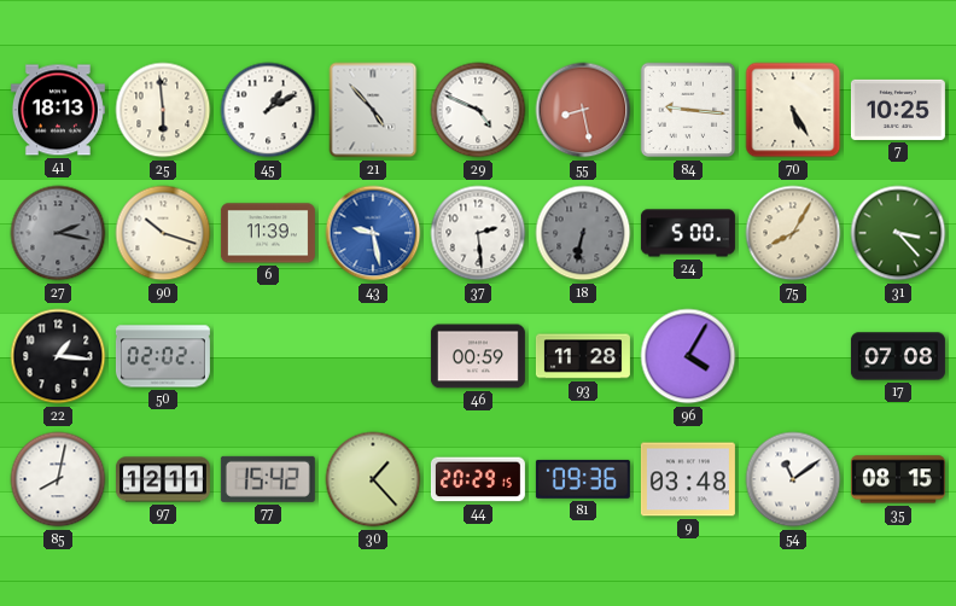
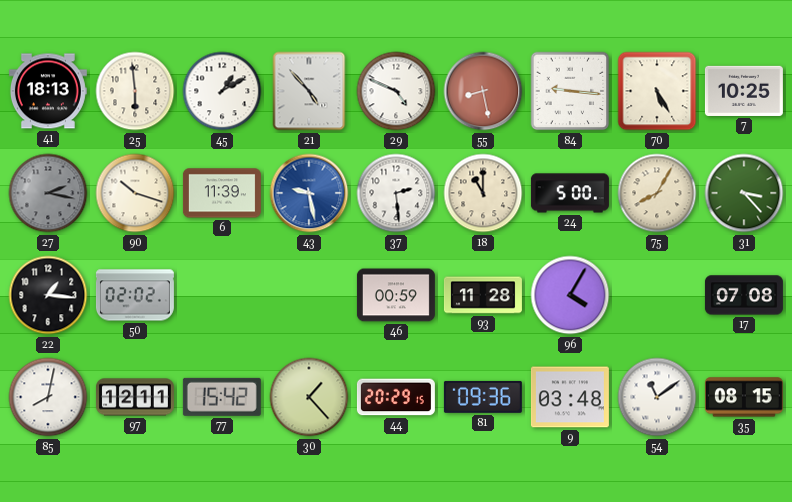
18: 6:32 -> 11:00 (483, 193)
18 dial: grey -> cream (483, 193)
